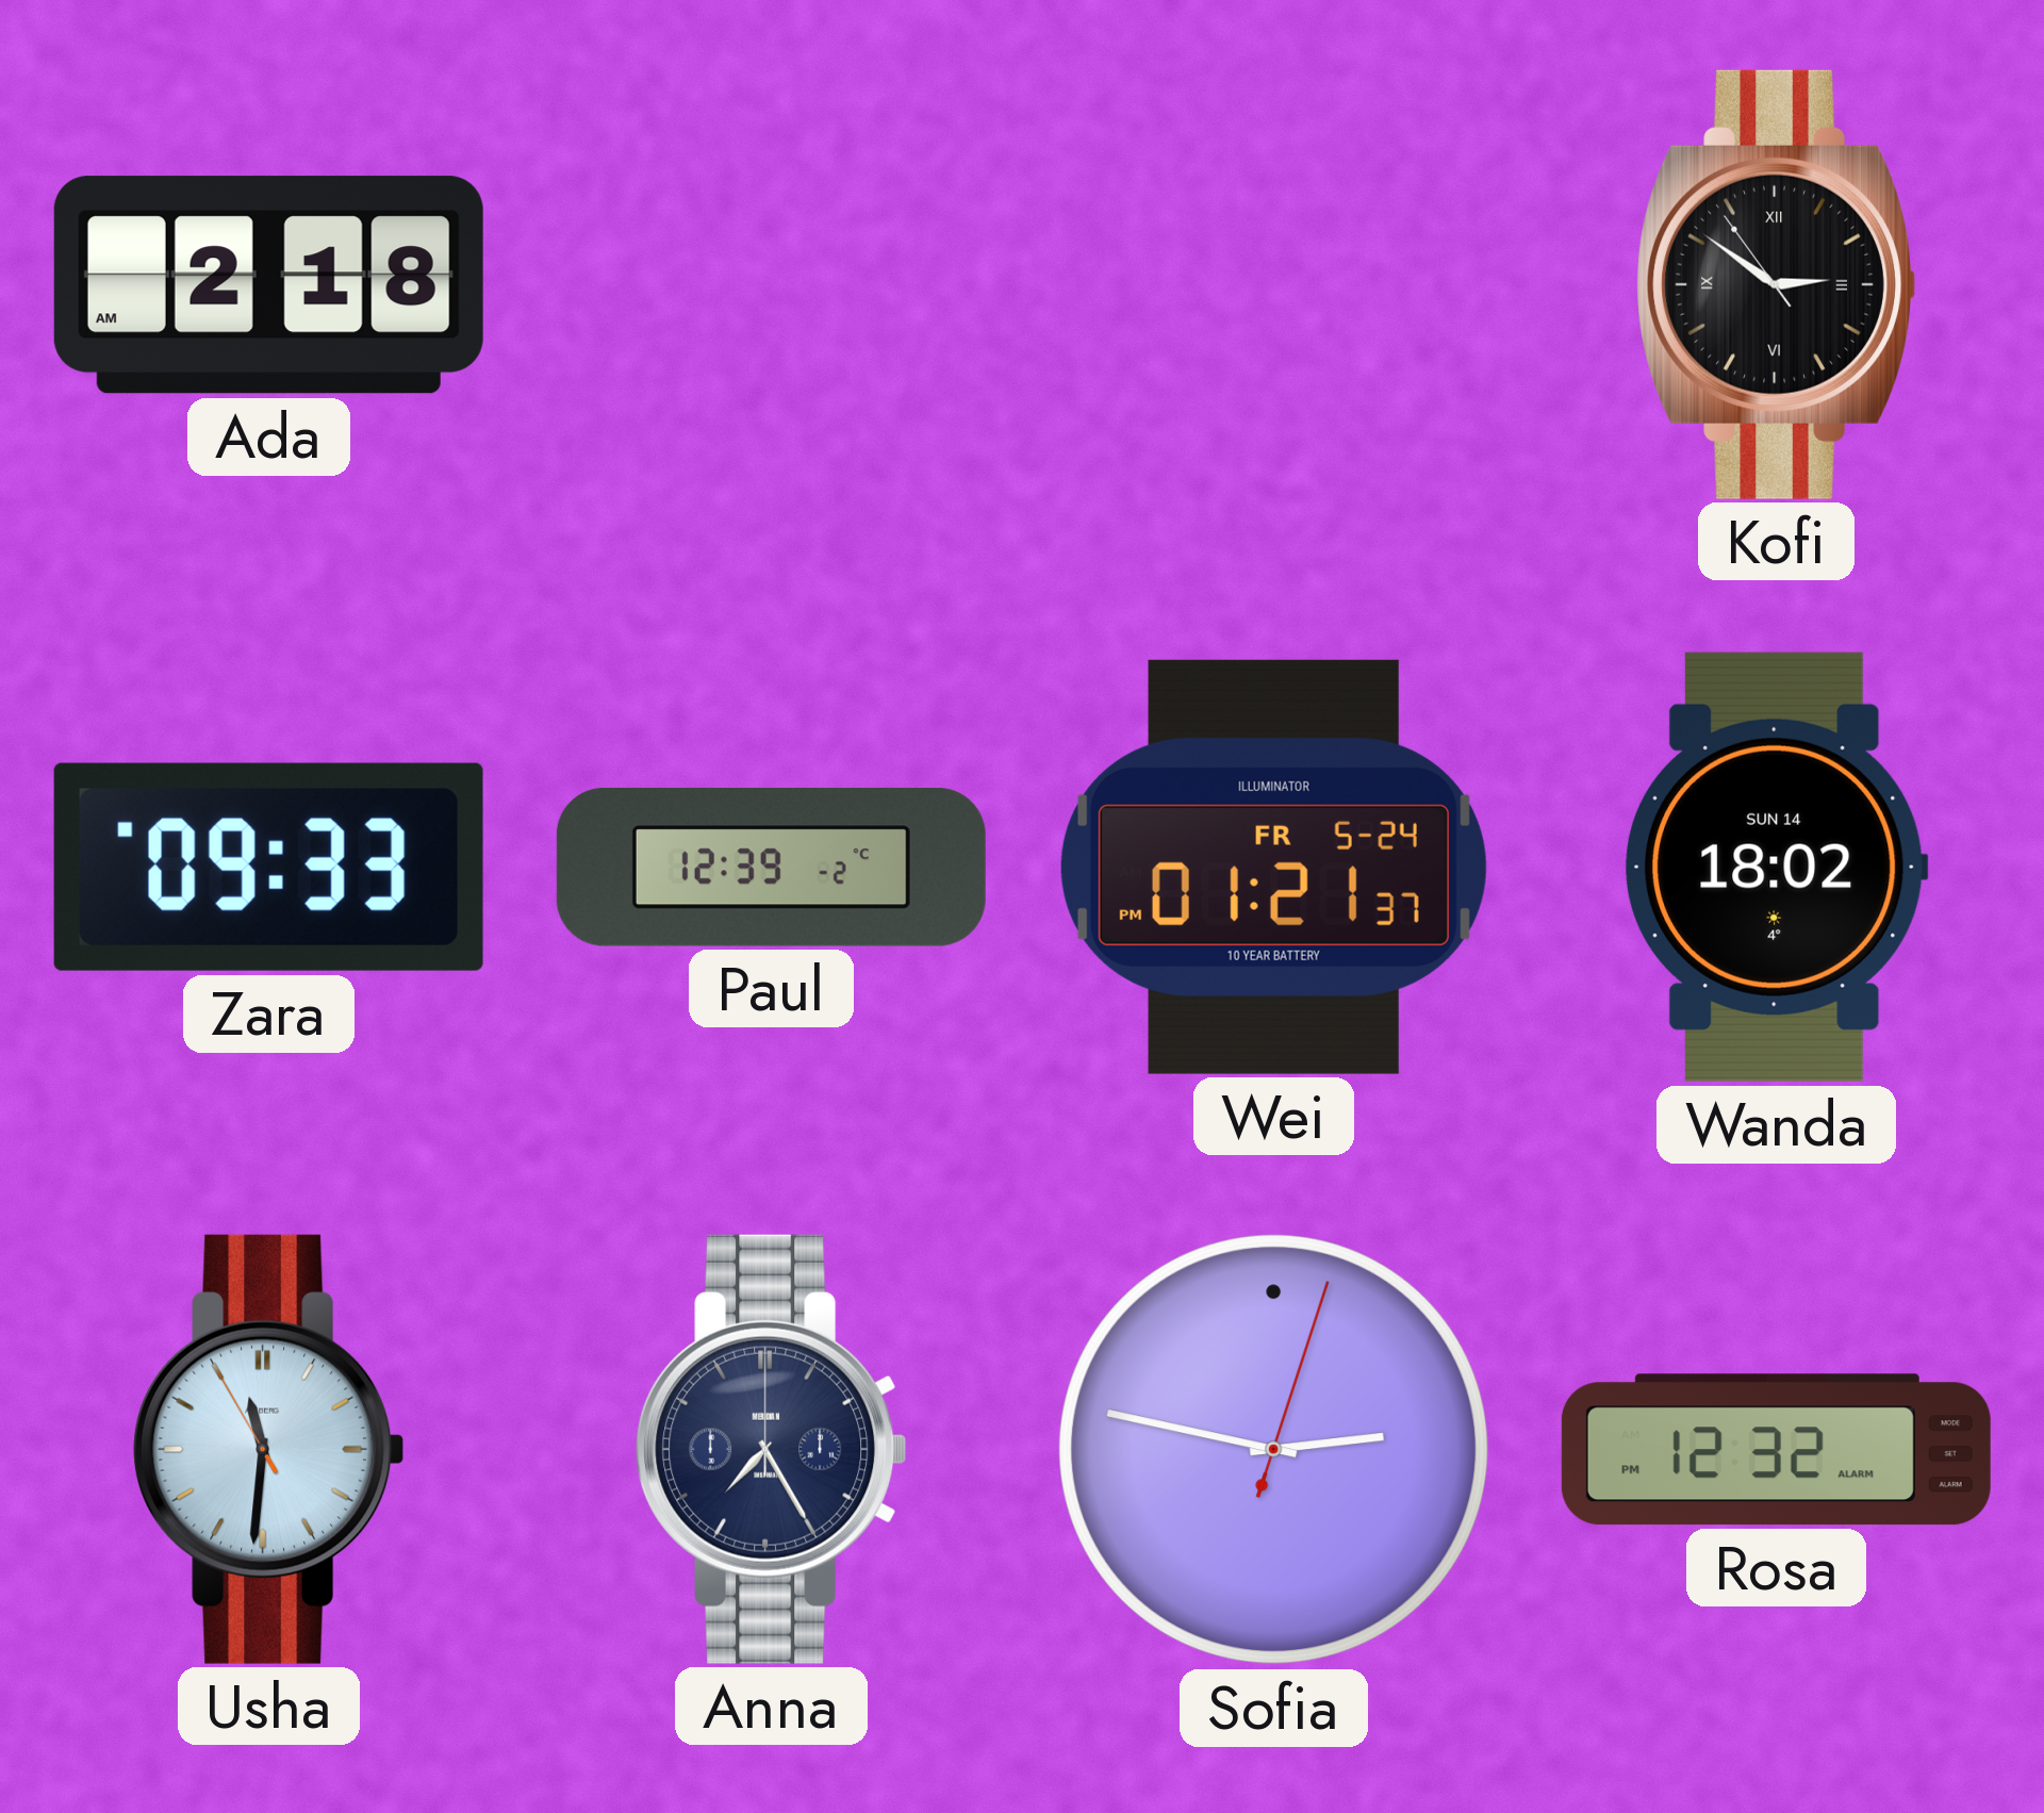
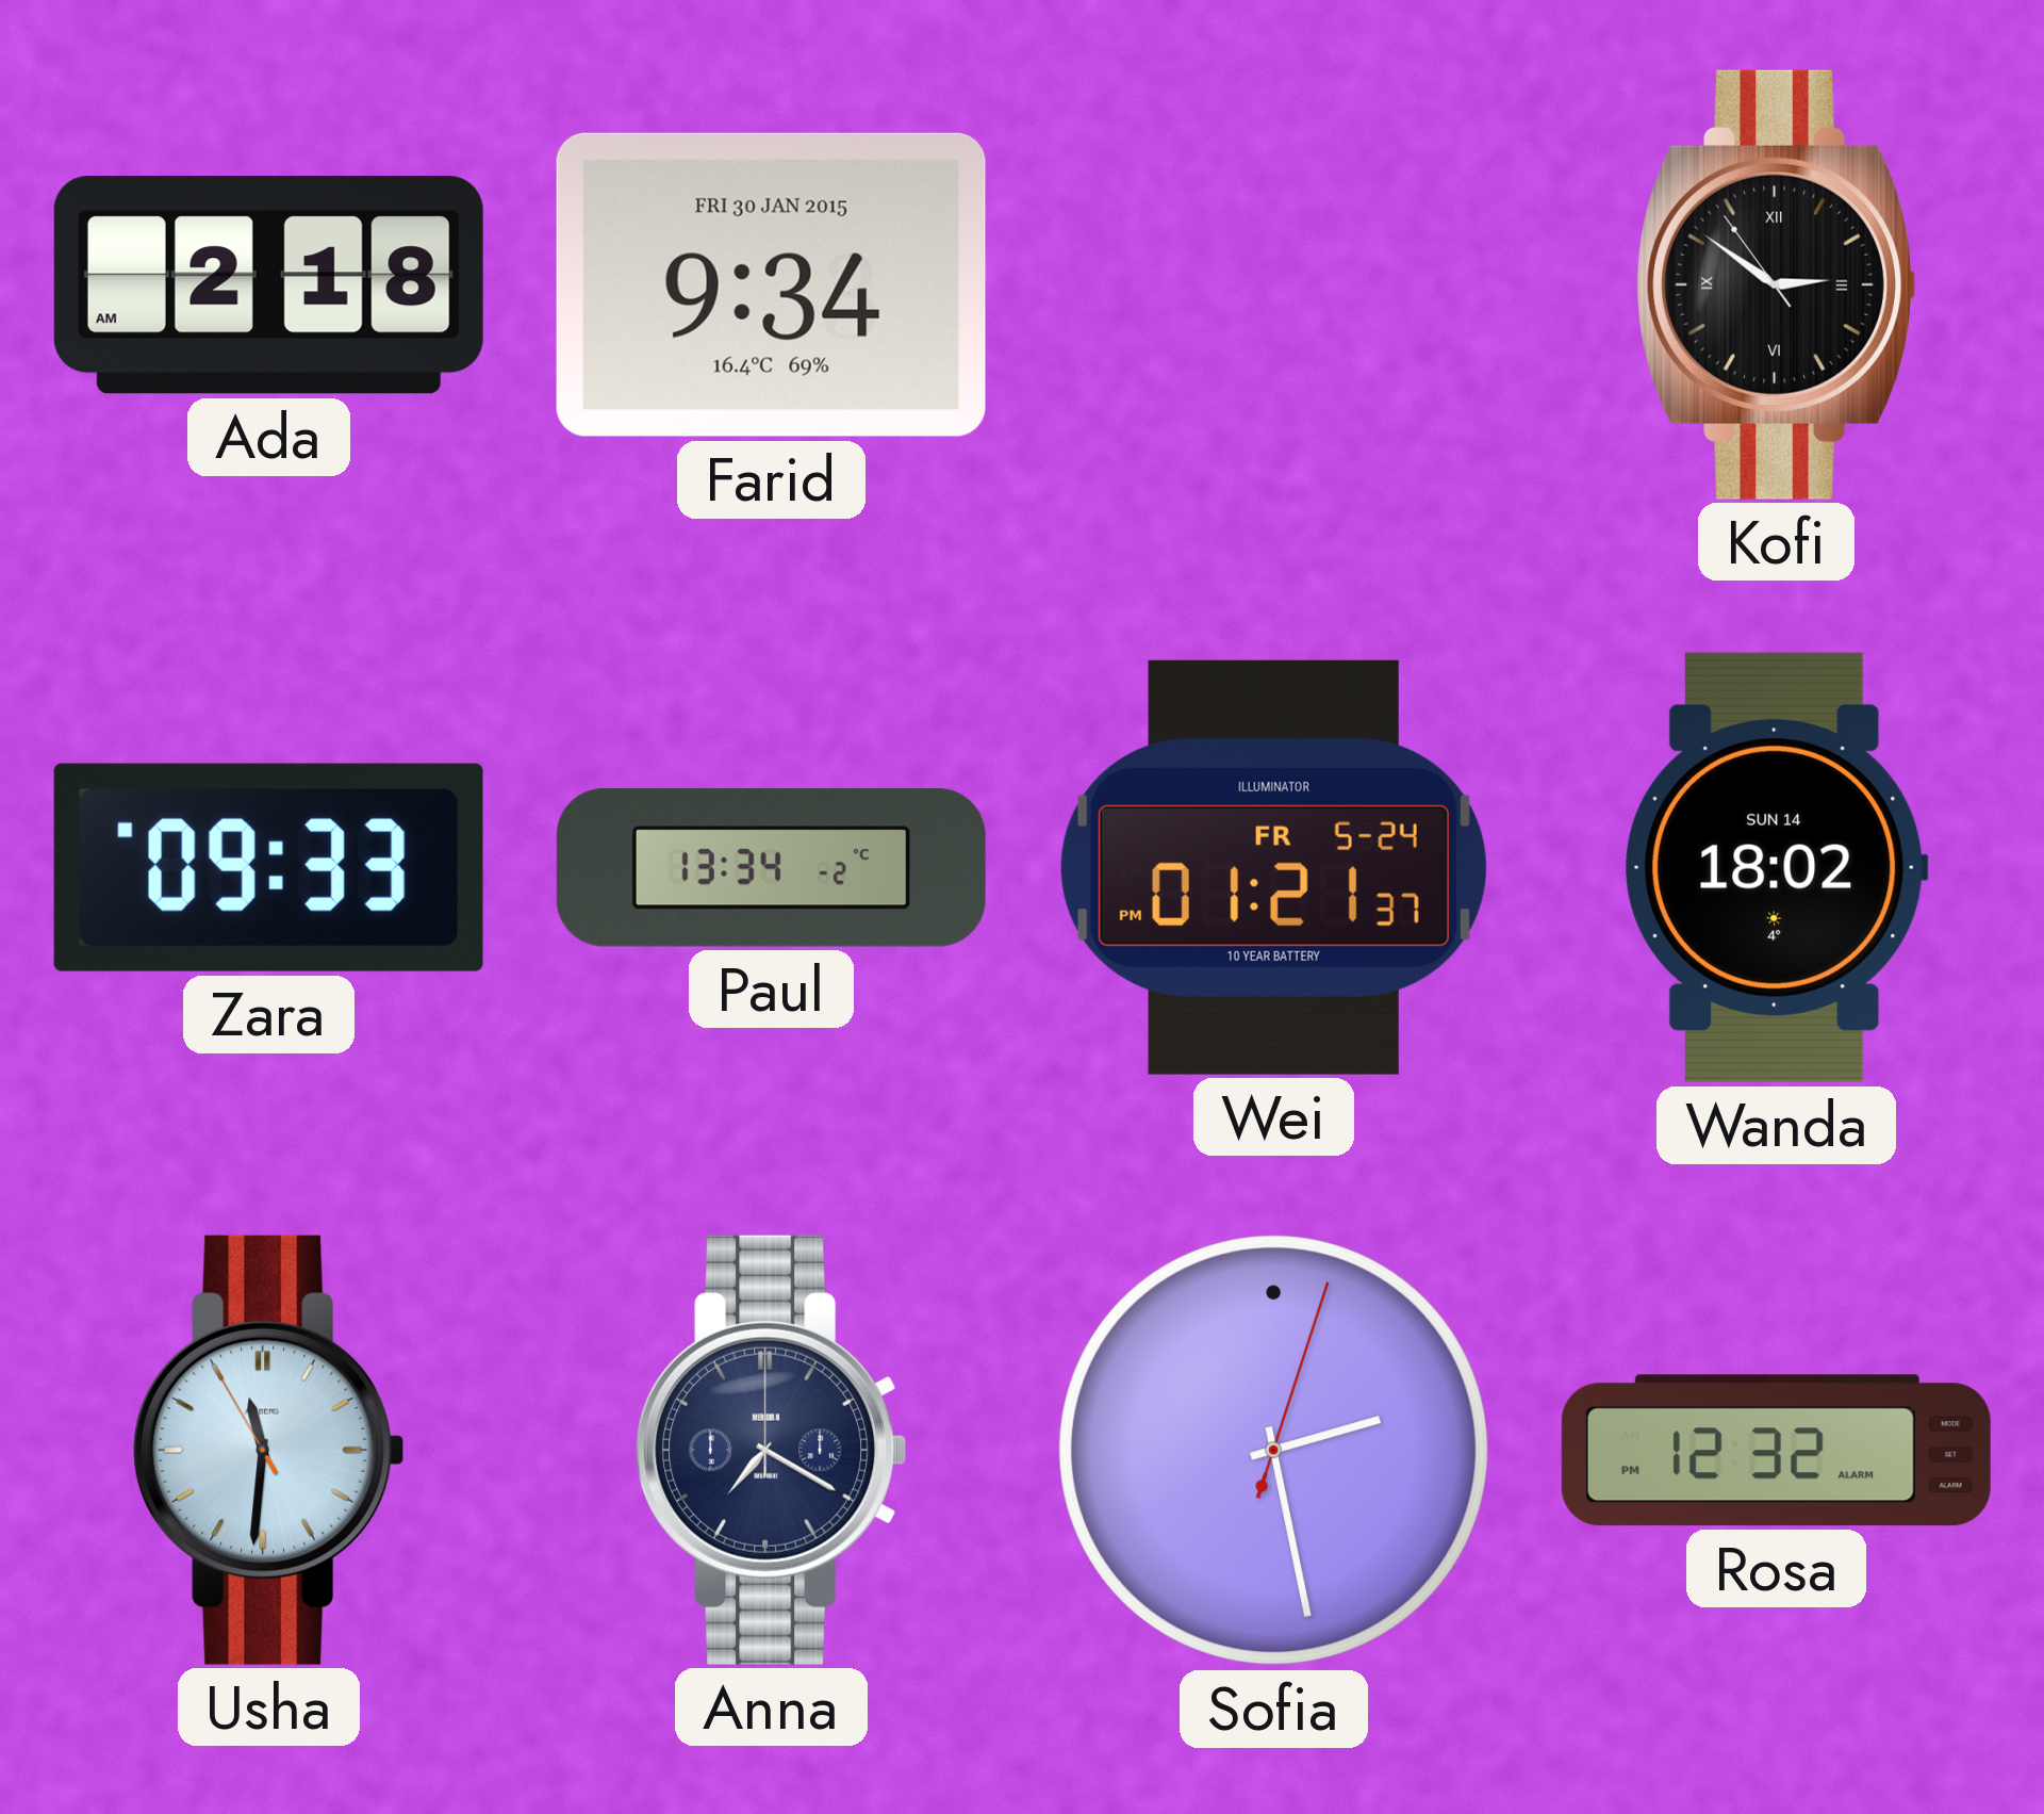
Farid: none -> 9:34 (771, 284)
Paul: 12:39 -> 13:34 (771, 867)
Anna: 7:25 -> 7:20 (772, 1450)
Sofia: 2:47 -> 2:28 (1274, 1451)
